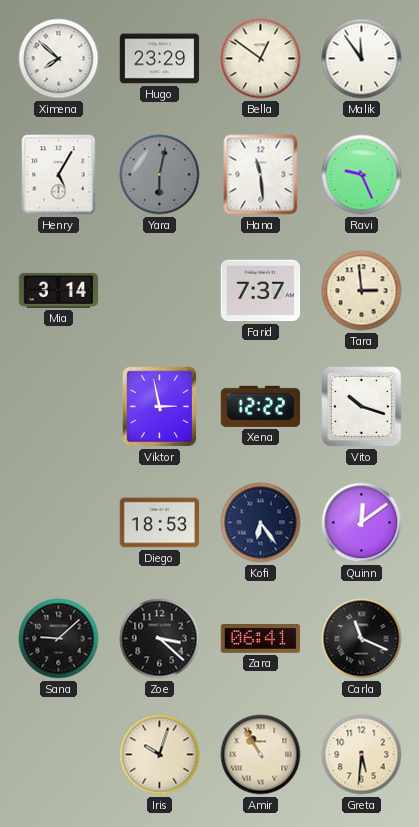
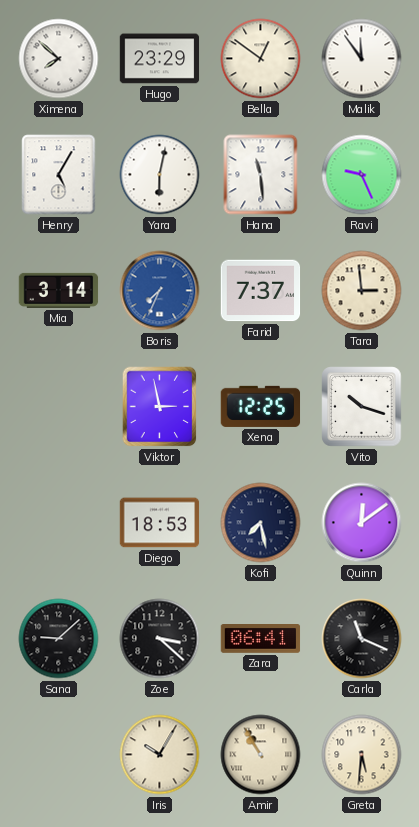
Yara dial: grey -> white (160, 175)
Boris: none -> 7:34 (160, 291)
Xena: 12:22 -> 12:25 (261, 406)
Kofi: 6:24 -> 7:28 (261, 523)
Iris: 10:03 -> 10:05 (160, 755)
